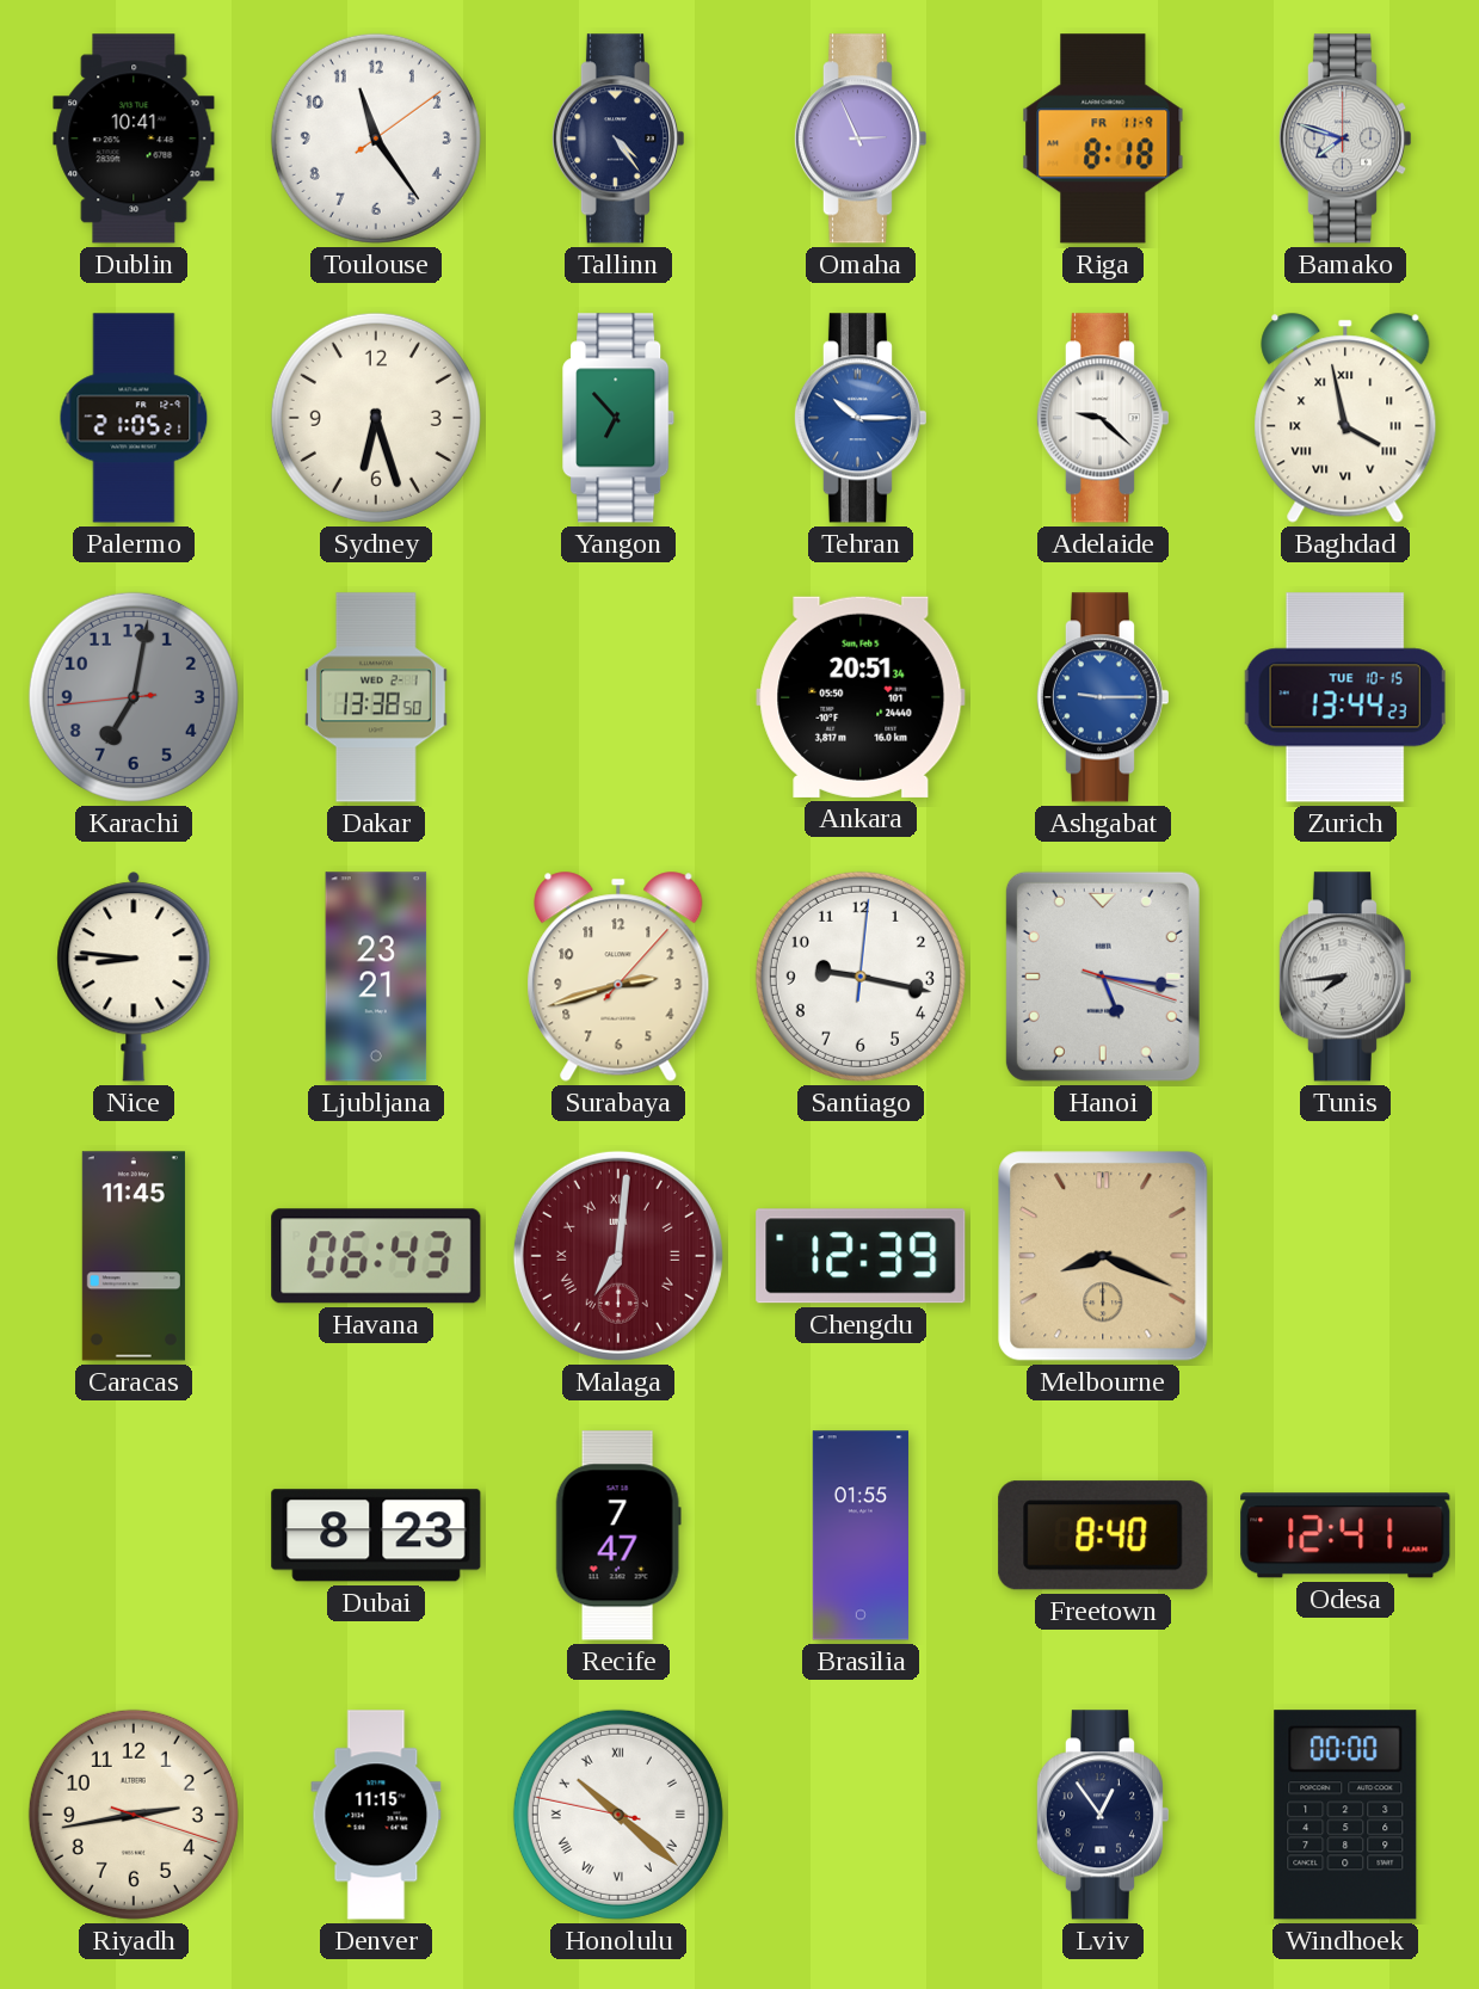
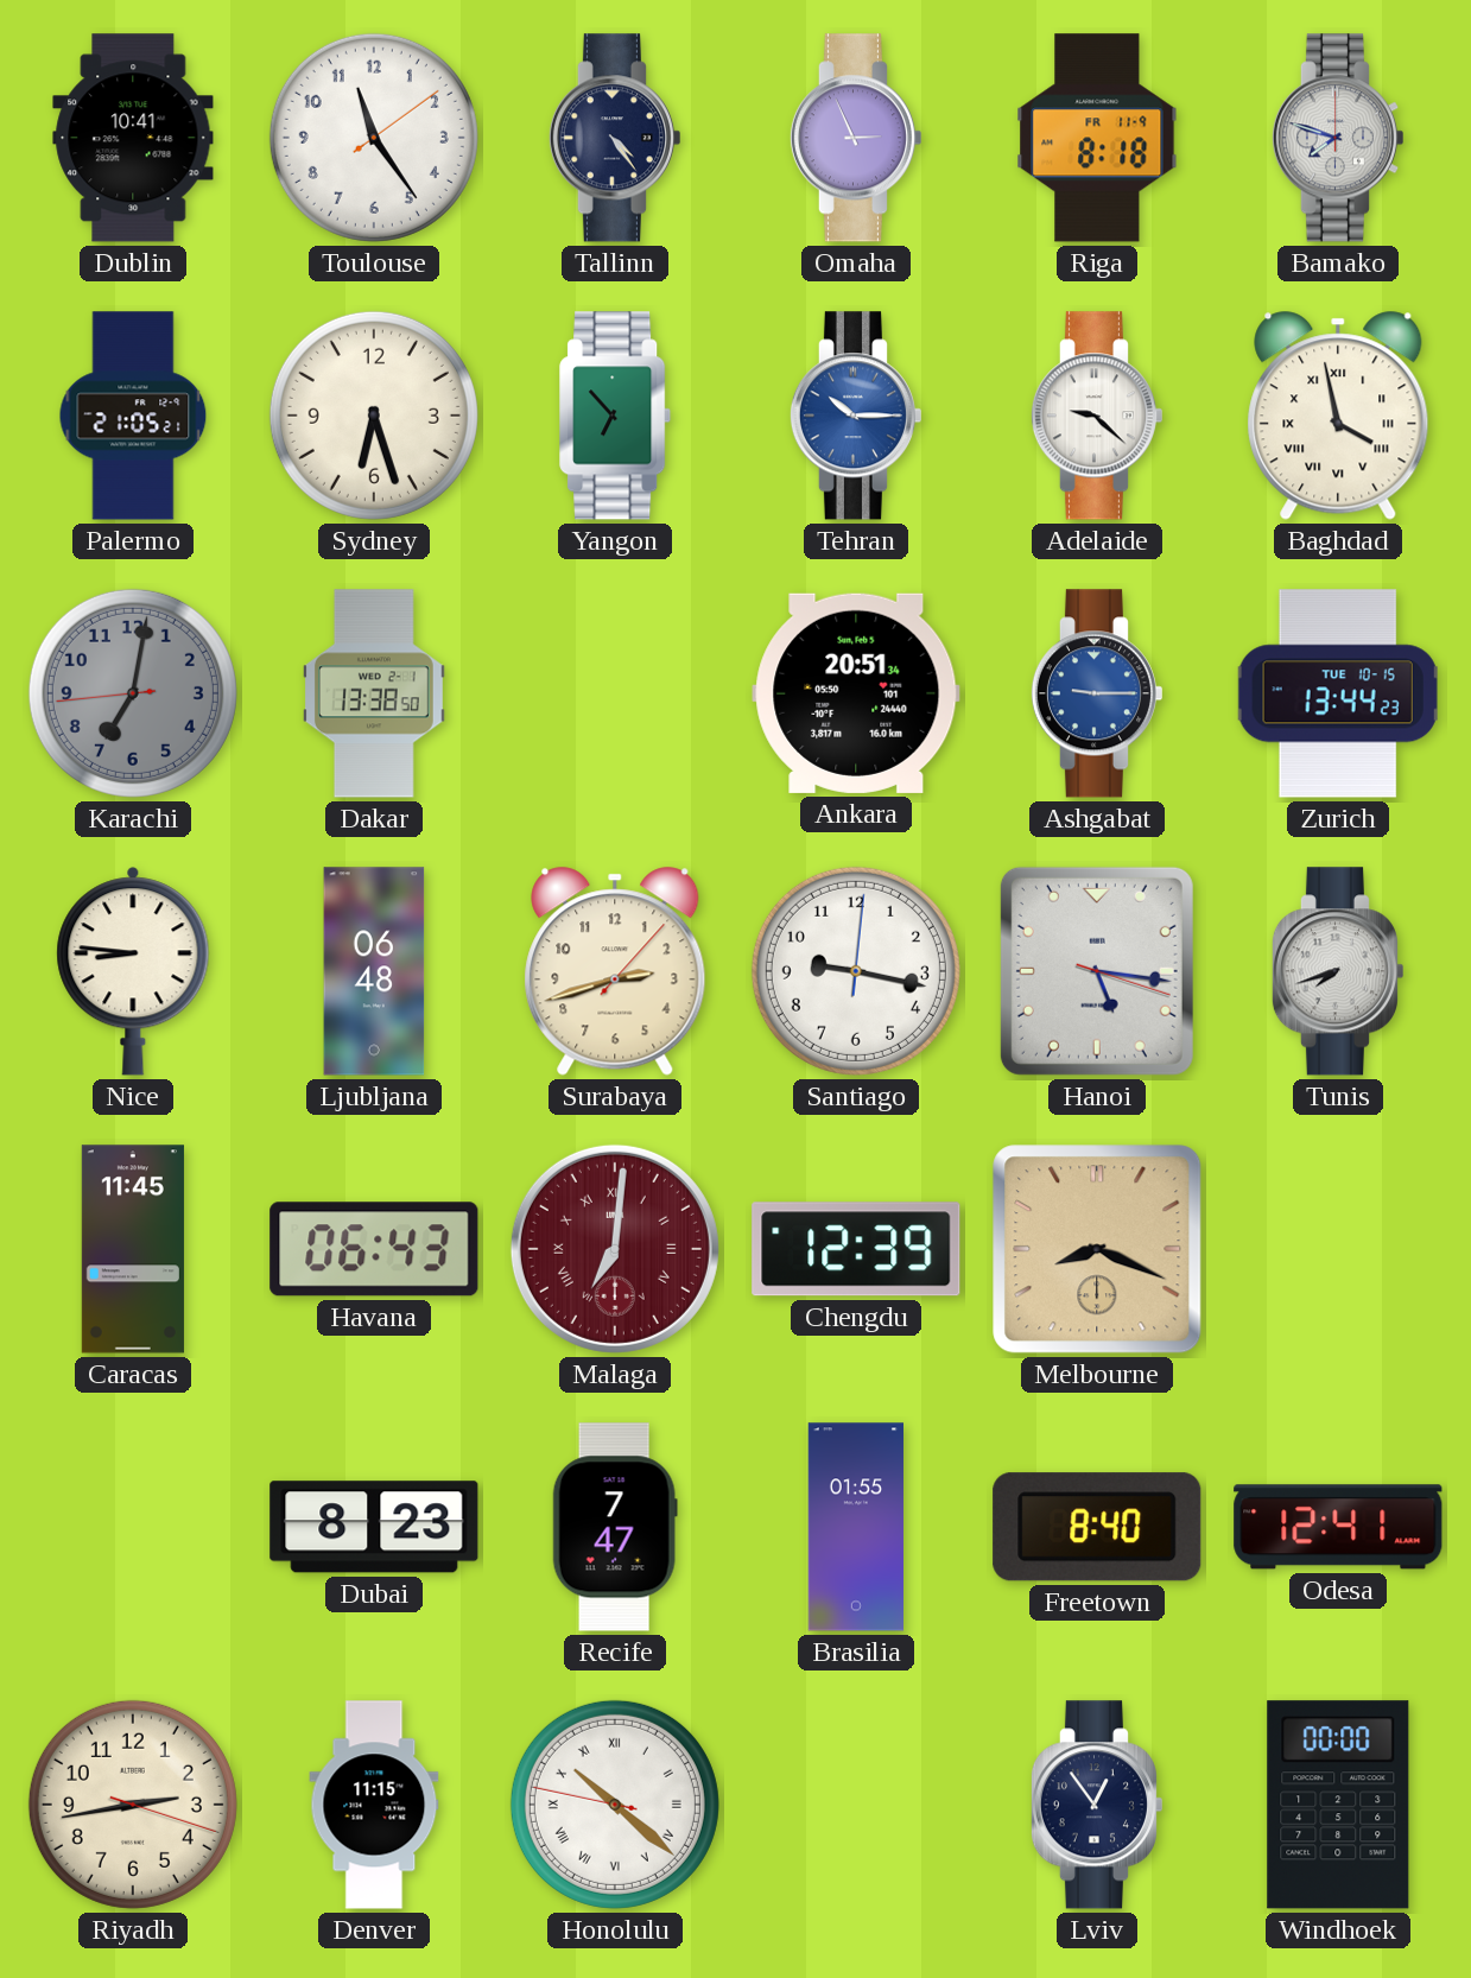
Ljubljana: 23:21 -> 06:48 (374, 971)
Tunis: 7:44 -> 7:42 (1337, 971)
